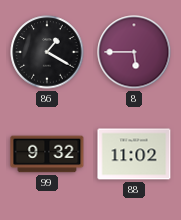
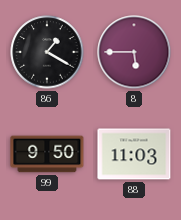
99: 9:32 -> 9:50 (47, 154)
88: 11:02 -> 11:03 (134, 154)
